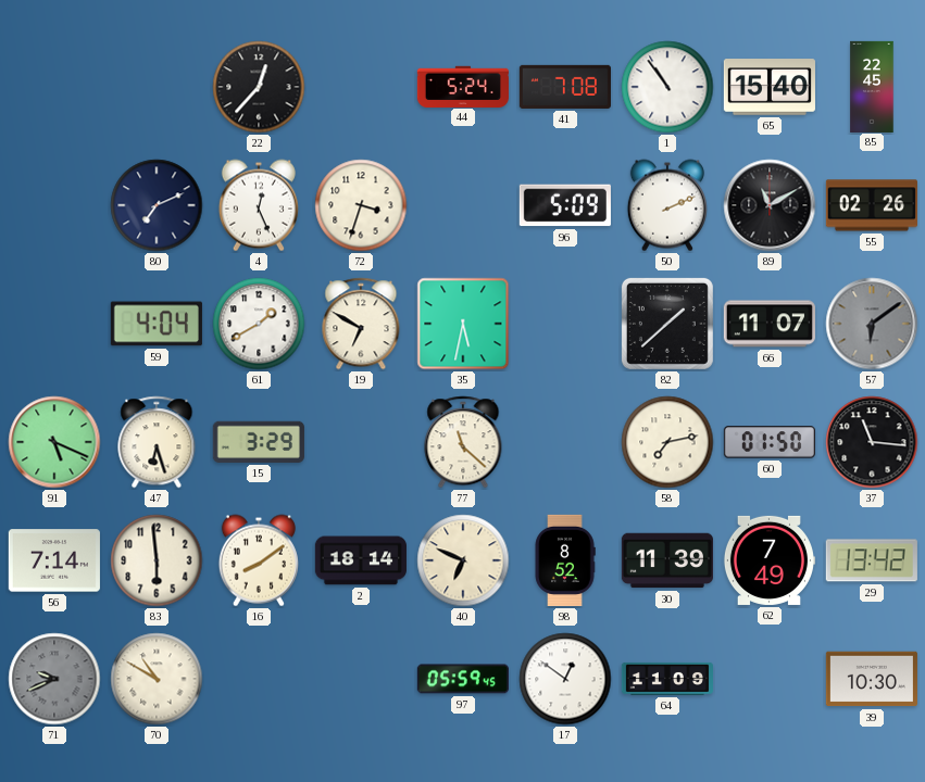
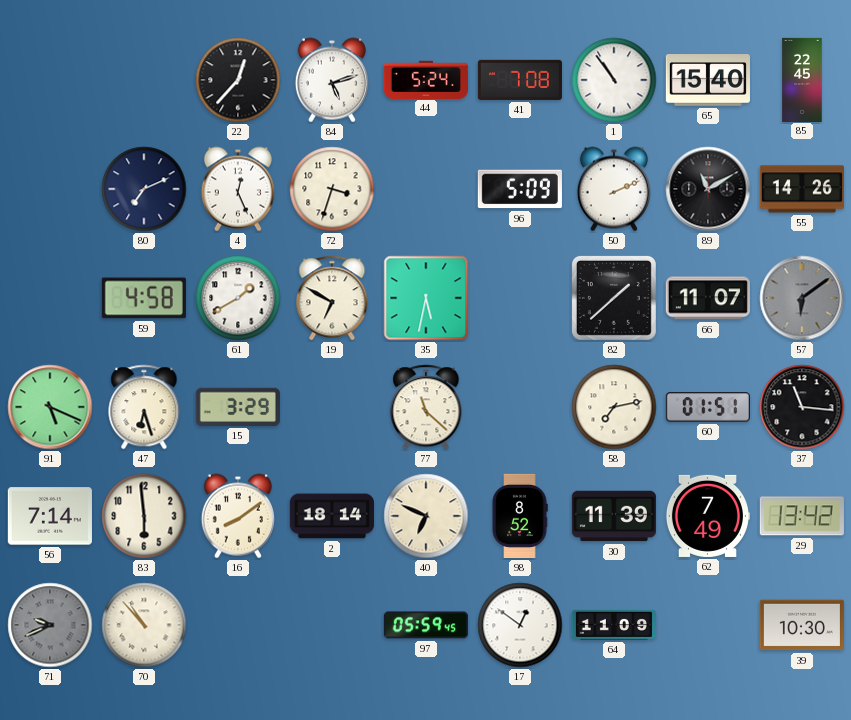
84: none -> 5:12 (332, 80)
55: 02:26 -> 14:26 (802, 189)
59: 4:04 -> 4:58 (144, 298)
60: 01:50 -> 01:51 (708, 407)
70: 10:50 -> 10:53 (144, 625)
